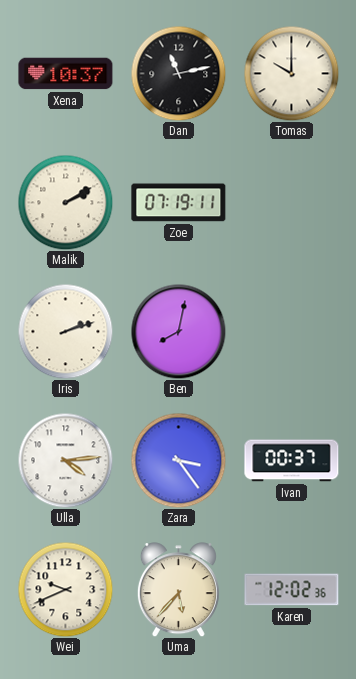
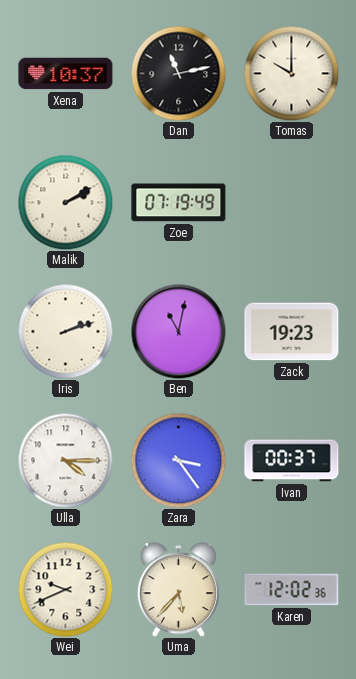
Zoe: 07:19:11 -> 07:19:49 (179, 203)
Ben: 8:02 -> 11:02 (178, 331)
Zack: none -> 19:23 (292, 332)
Ulla: 4:14 -> 4:15 (65, 460)
